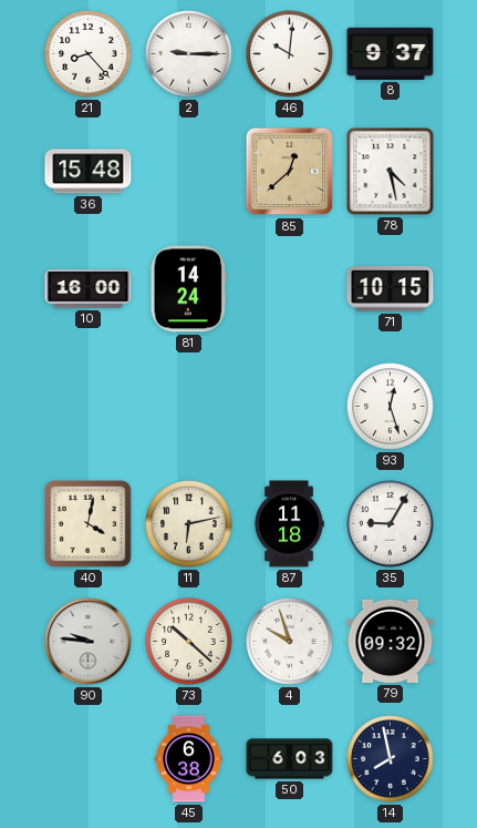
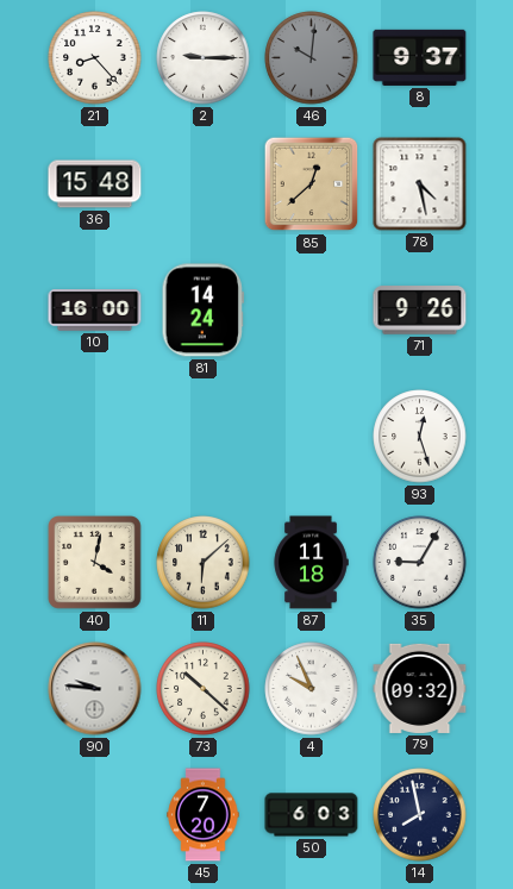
46 dial: white -> grey (312, 58)
71: 10:15 -> 9:26 (420, 311)
11: 6:13 -> 6:08 (204, 563)
4: 9:57 -> 9:56 (312, 689)
45: 6:38 -> 7:20 (204, 815)
